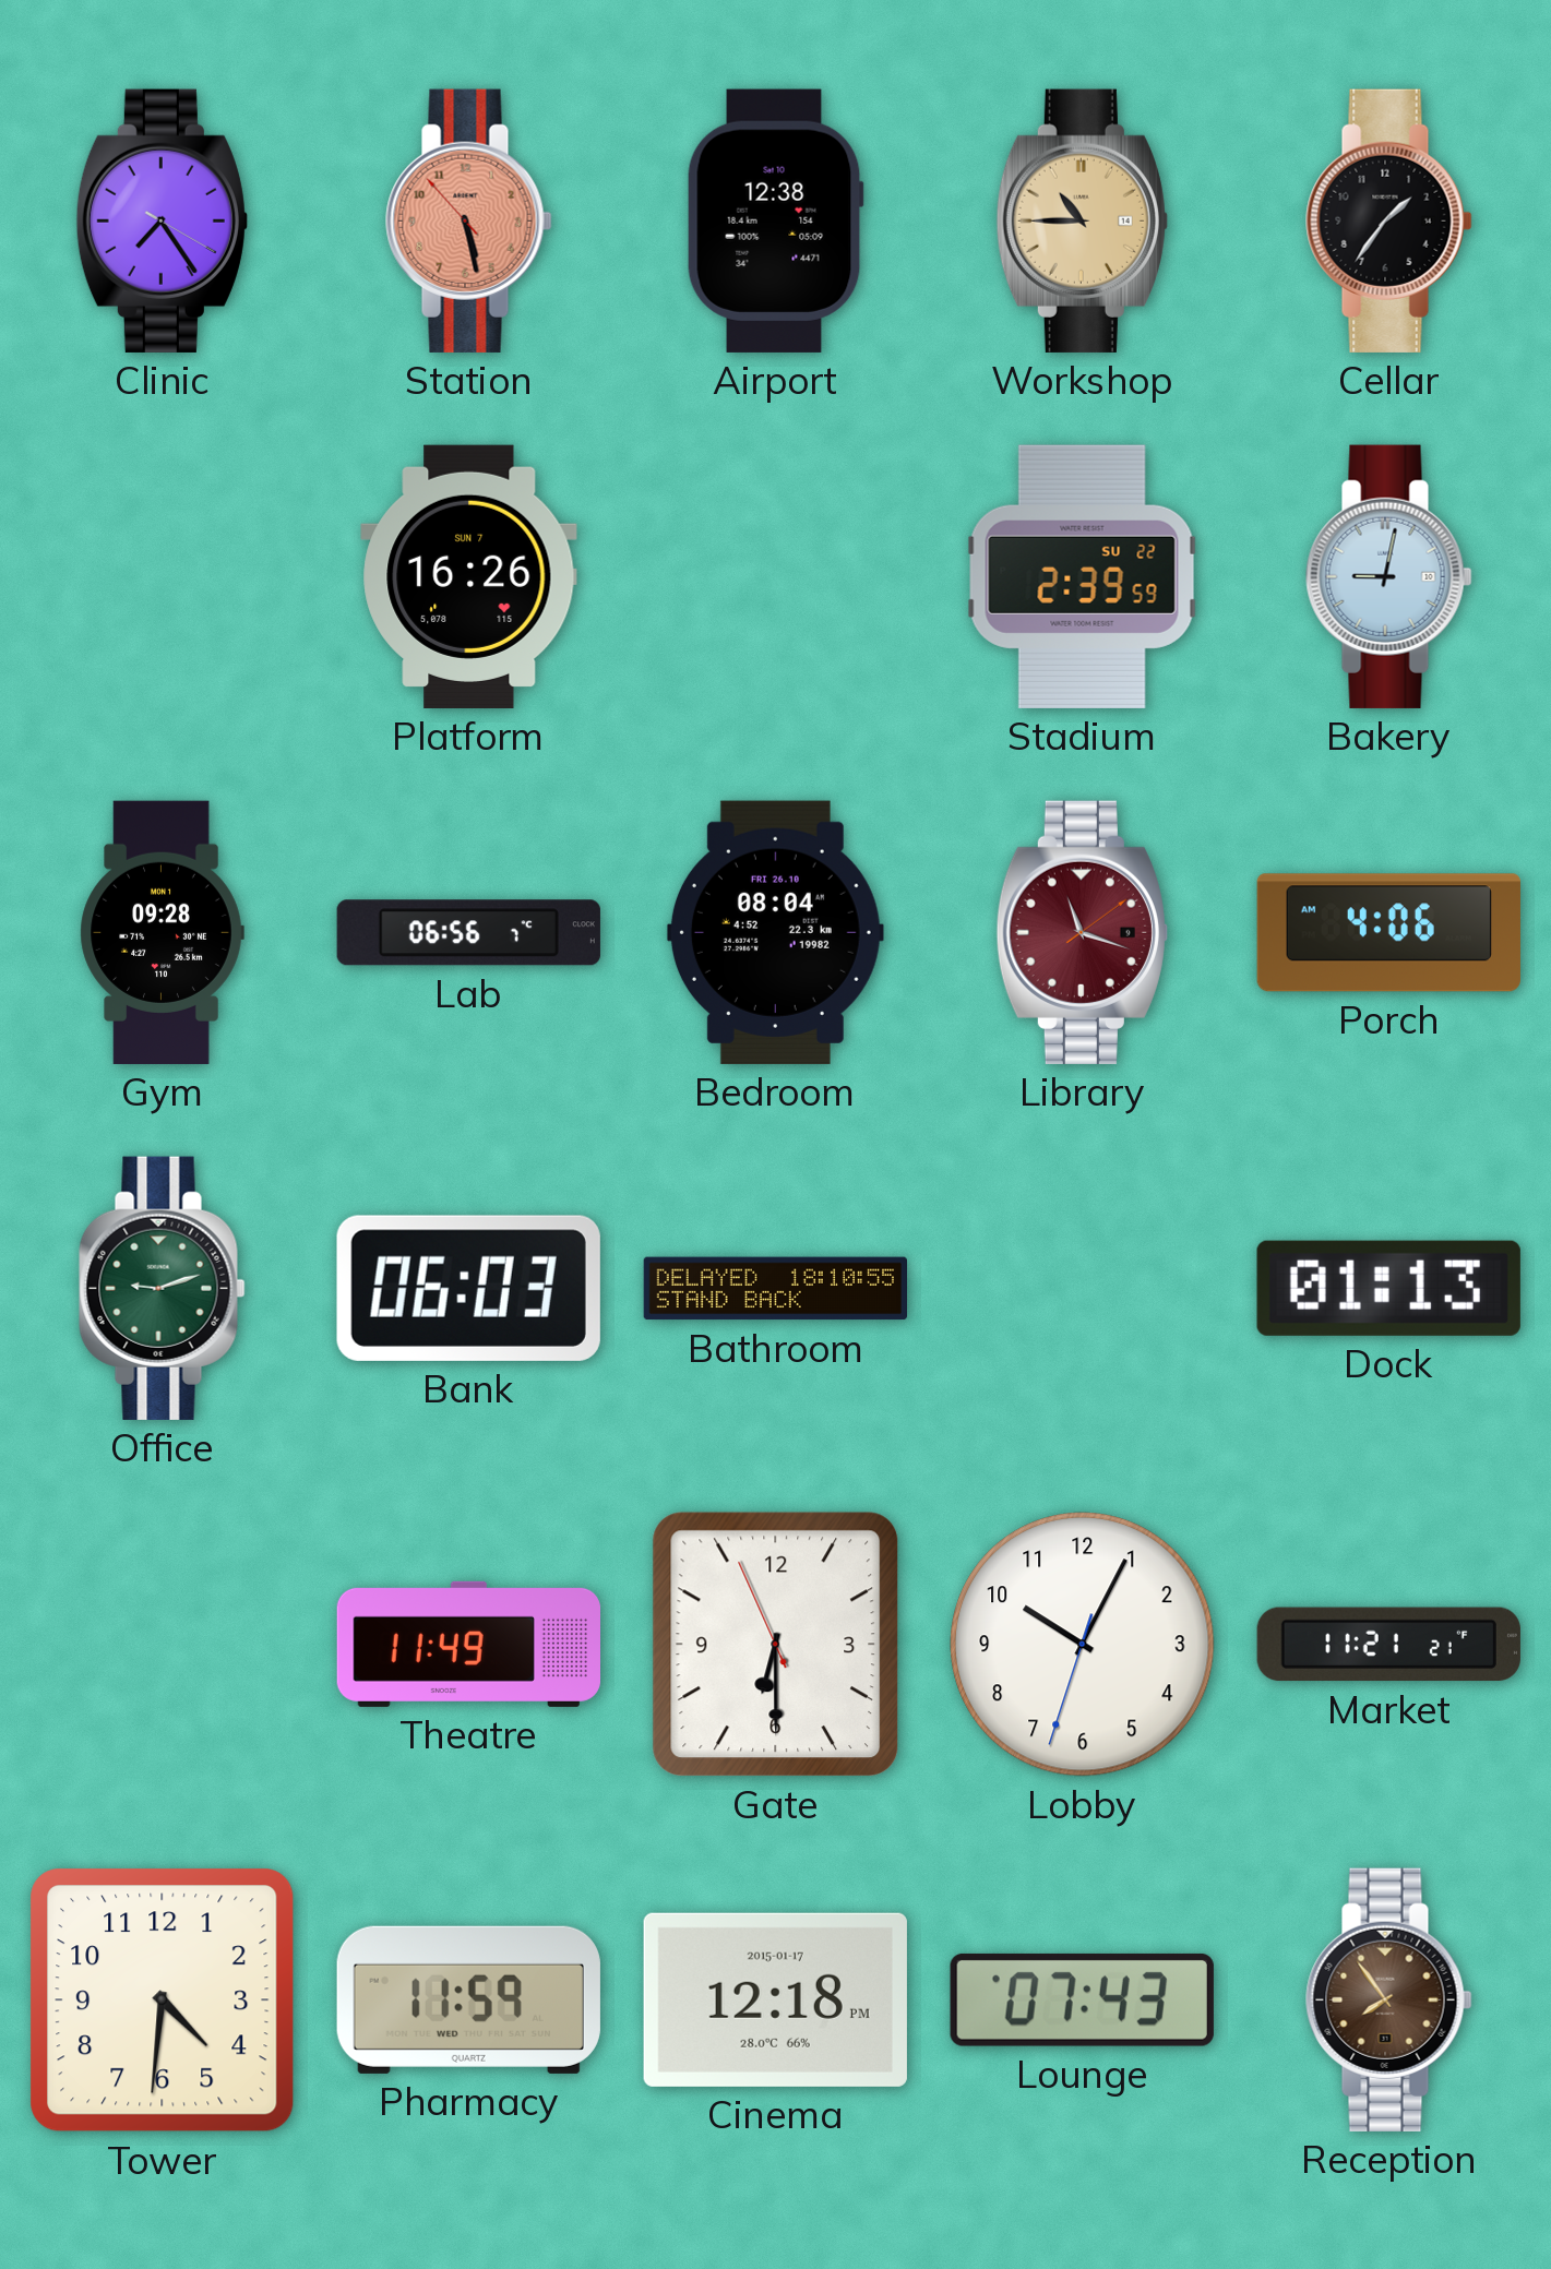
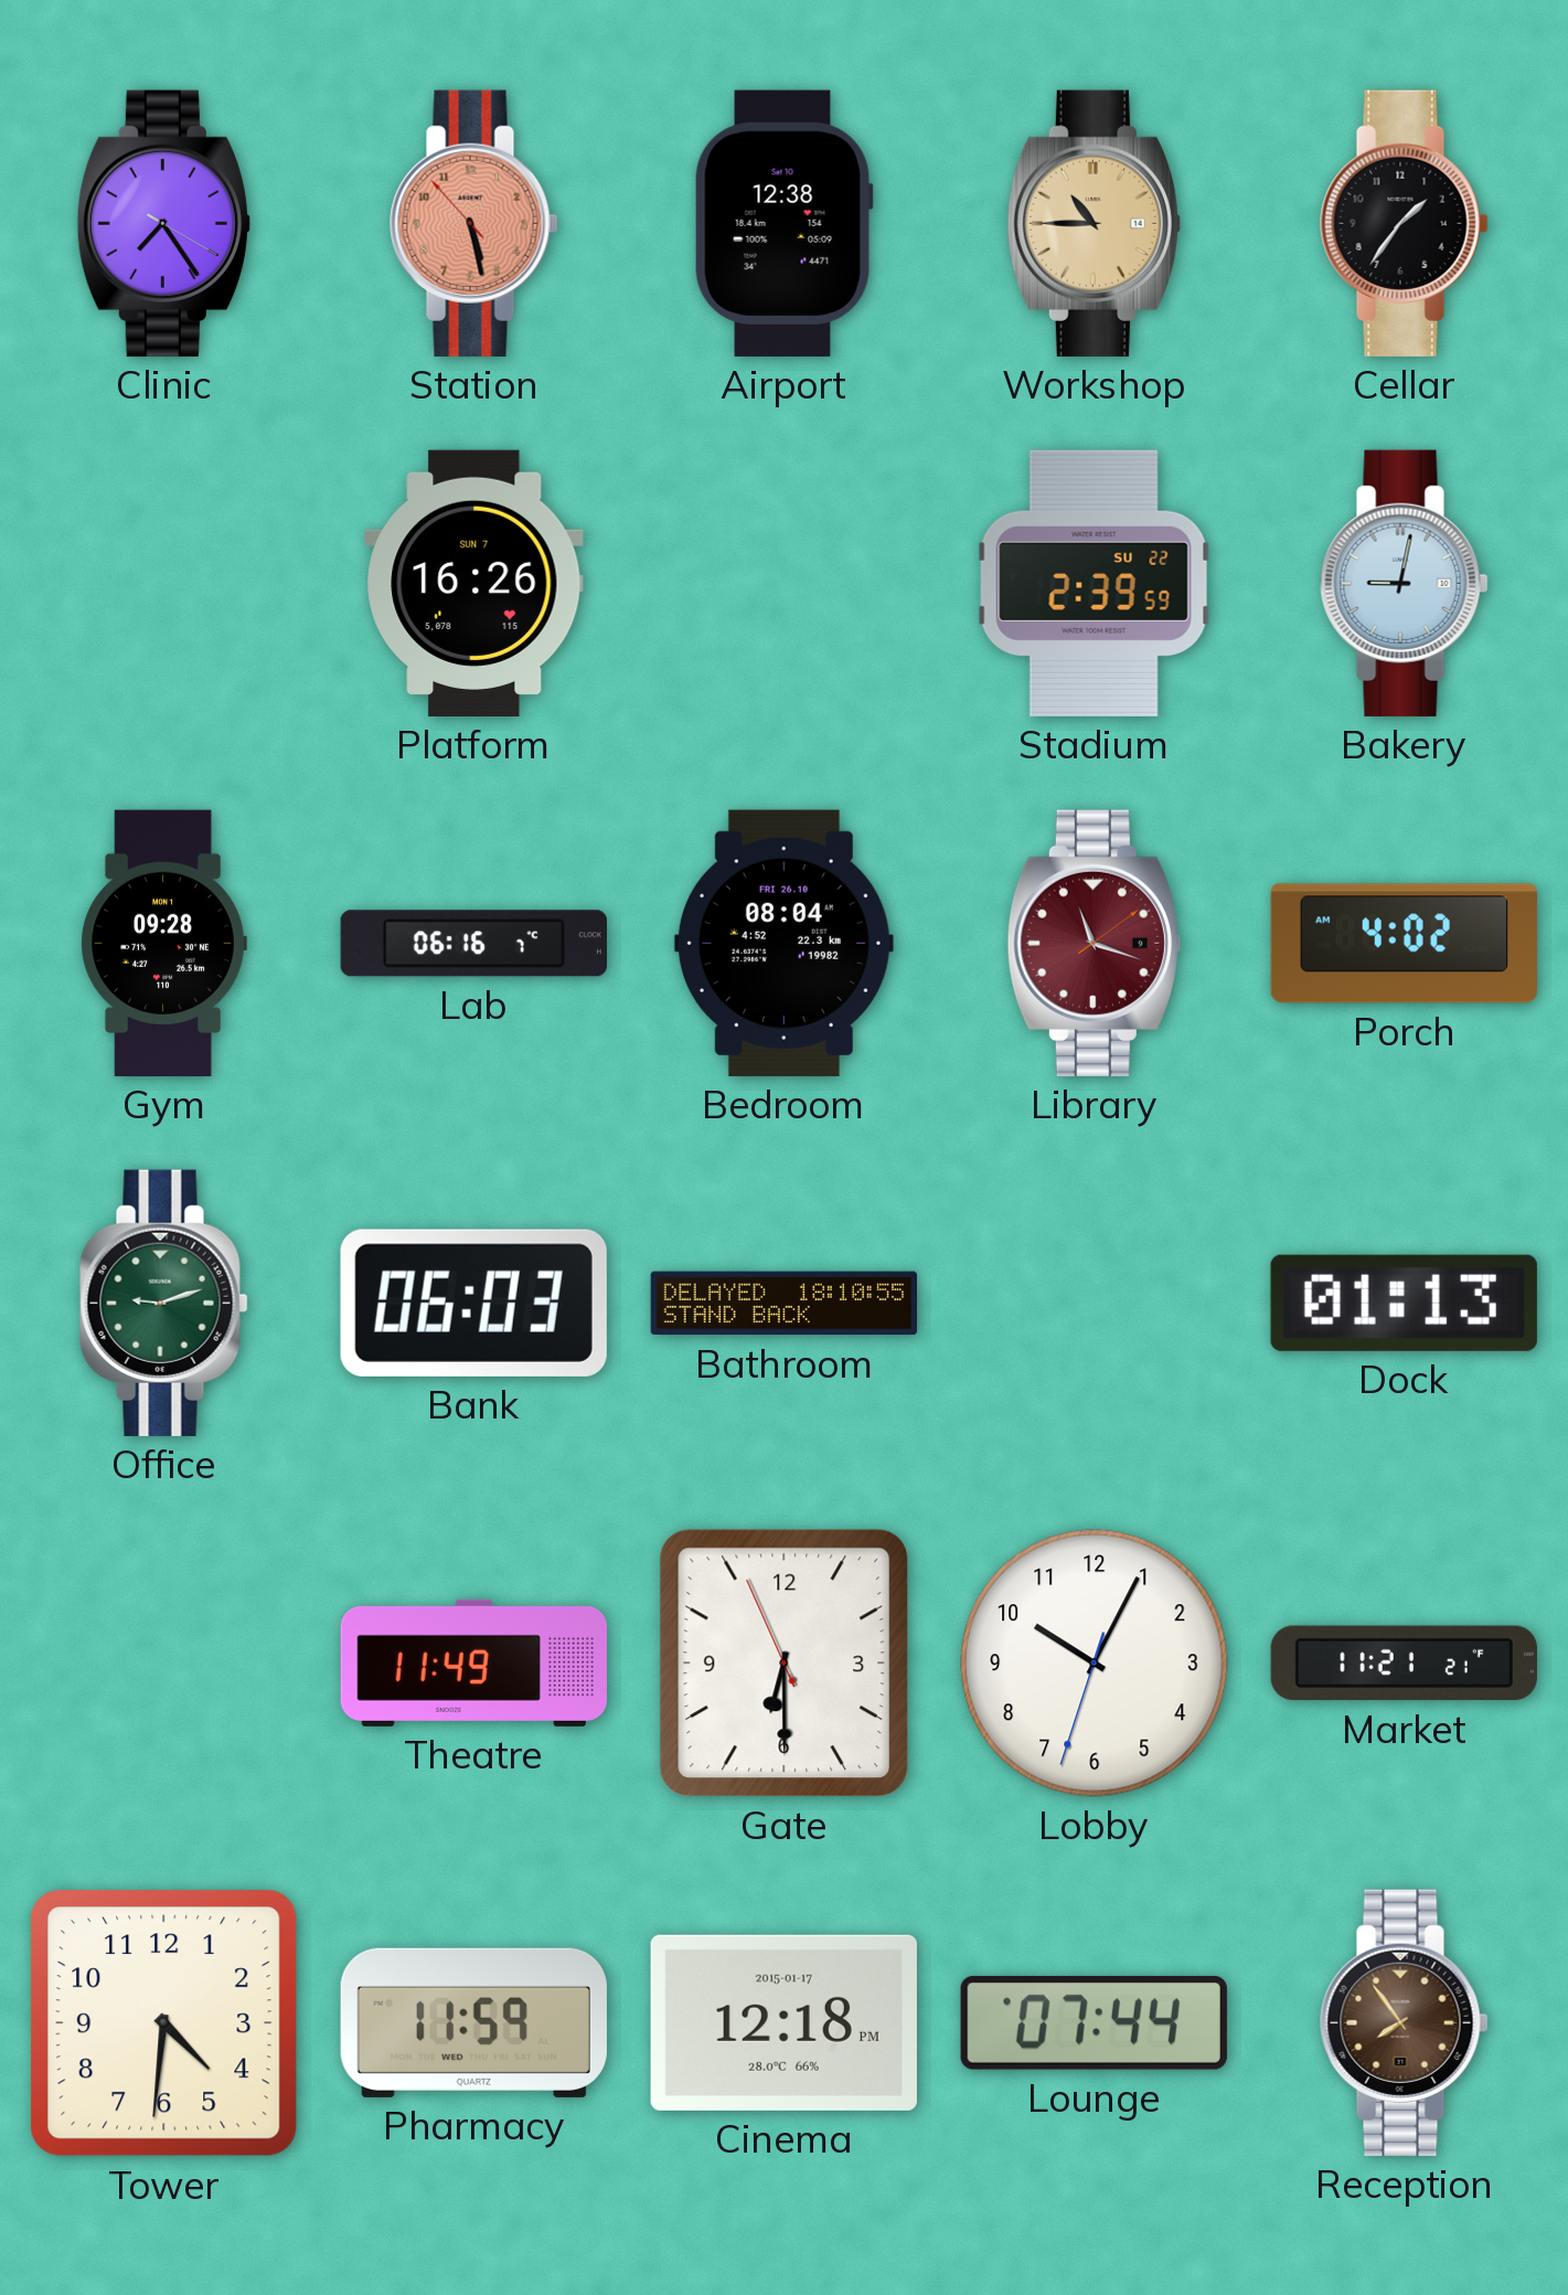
Lab: 06:56 -> 06:16 (473, 944)
Porch: 4:06 -> 4:02 (1404, 944)
Lounge: 07:43 -> 07:44 (1094, 2022)
